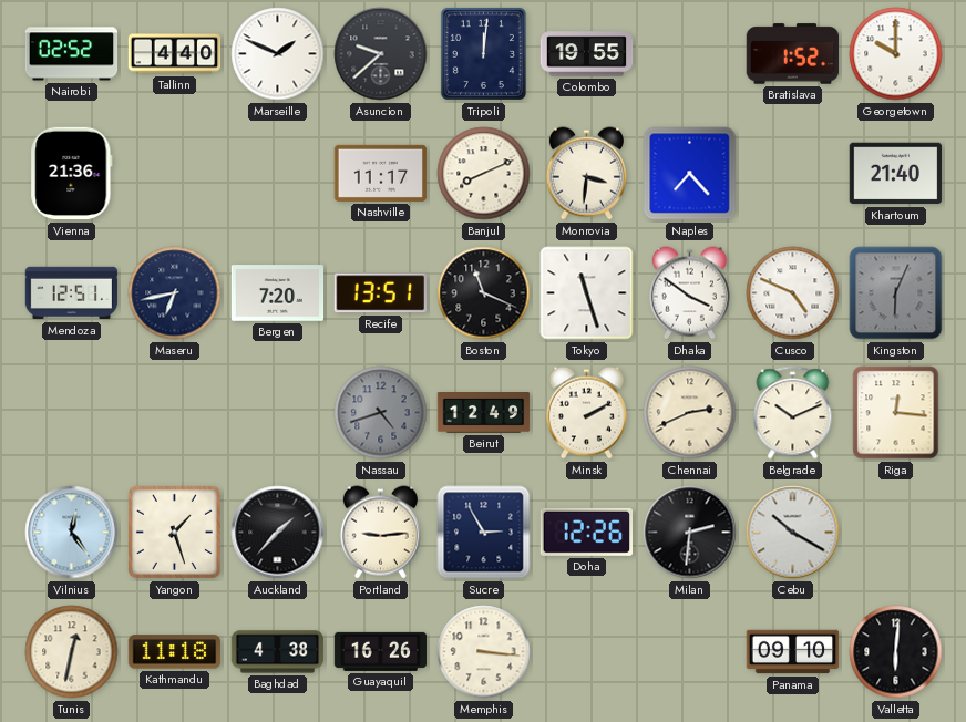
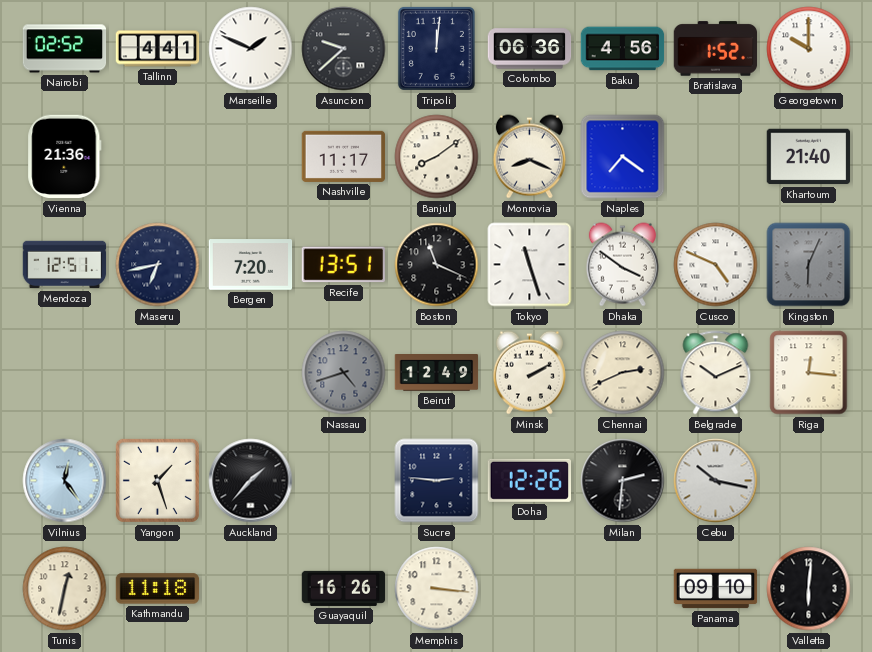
Tallinn: 4:40 -> 4:41 (158, 49)
Colombo: 19:55 -> 06:36 (530, 49)
Baku: none -> 4:56 (623, 49)
Banjul: 8:11 -> 8:09 (437, 157)
Monrovia: 3:31 -> 8:19 (529, 157)
Naples: 7:23 -> 7:21 (623, 157)
Portland: 9:14 -> none (380, 533)
Sucre: 2:55 -> 2:46 (437, 481)
Cebu: 10:20 -> 10:17 (716, 481)
Baghdad: 4:38 -> none (278, 652)
